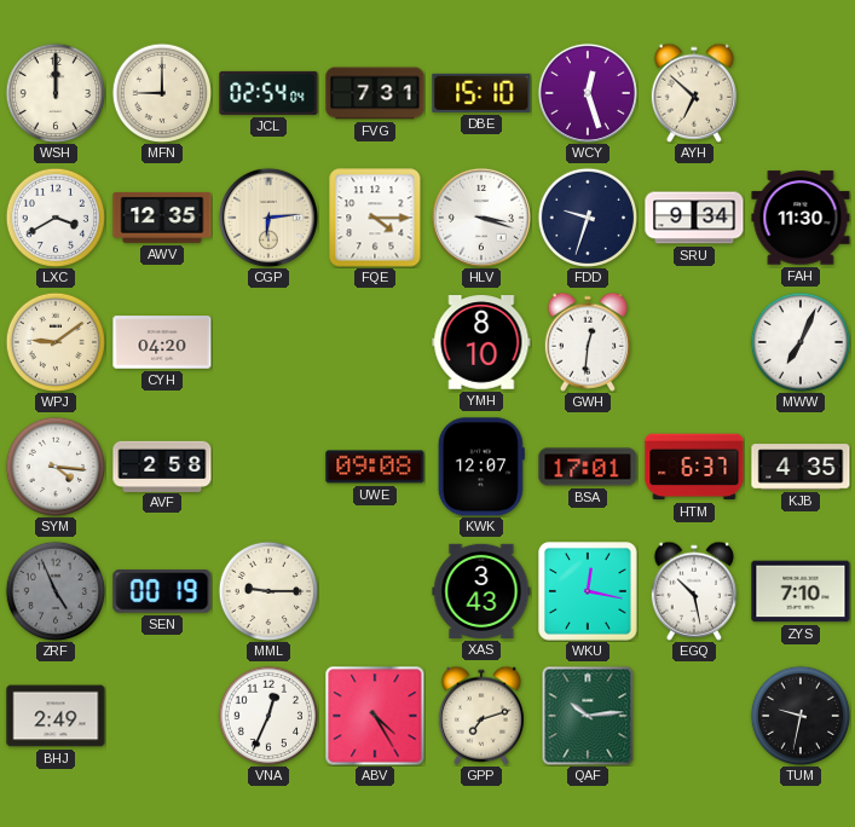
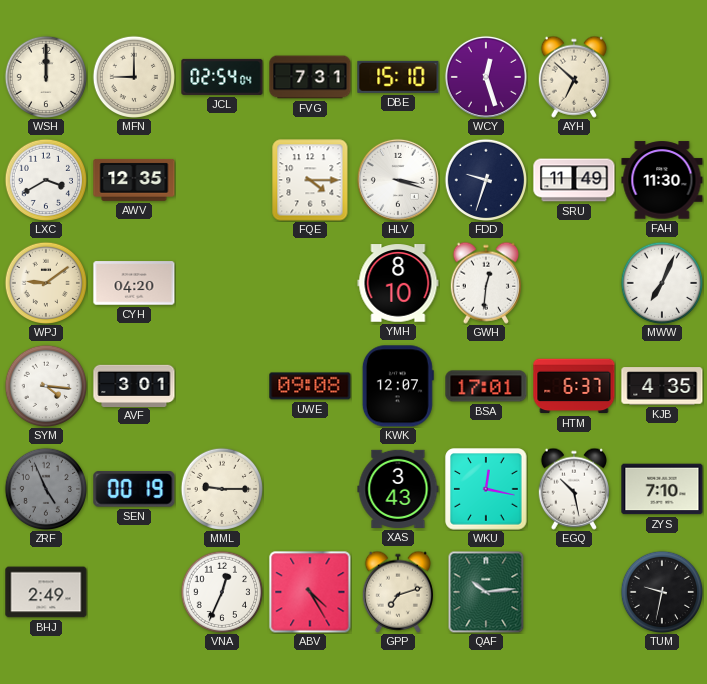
CGP: 6:14 -> none (268, 218)
SRU: 9:34 -> 11:49 (574, 180)
AVF: 2:58 -> 3:01 (134, 385)
